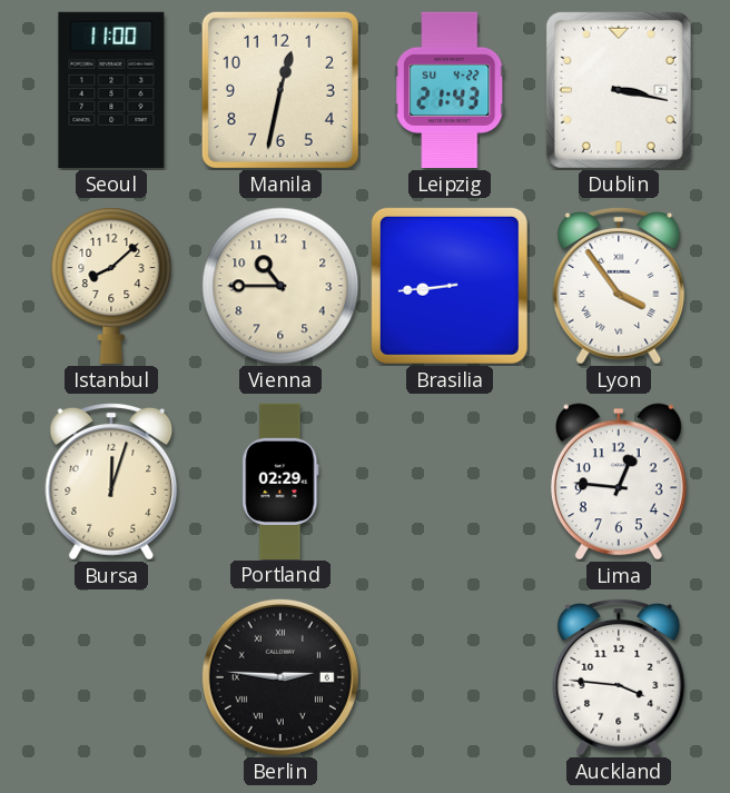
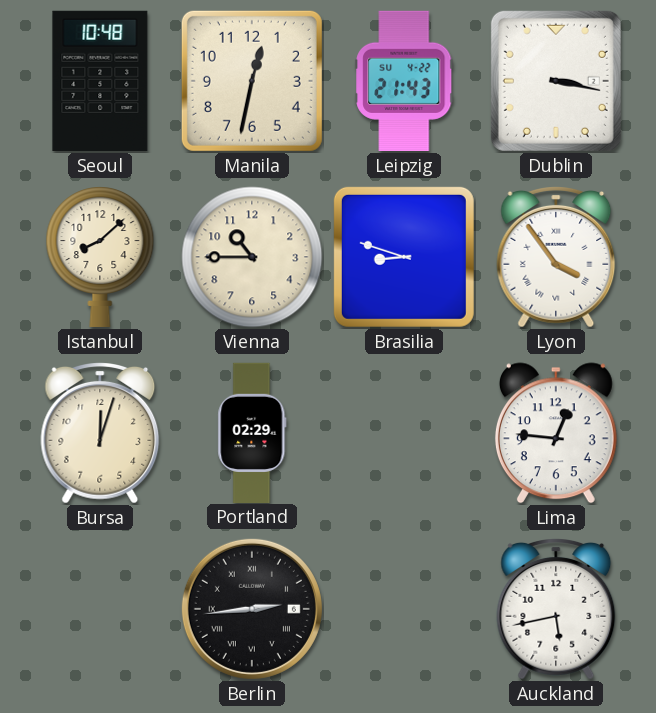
Seoul: 11:00 -> 10:48 (100, 81)
Brasilia: 8:44 -> 8:48 (404, 257)
Berlin: 2:46 -> 2:44 (252, 609)
Auckland: 3:46 -> 5:43 (556, 610)
